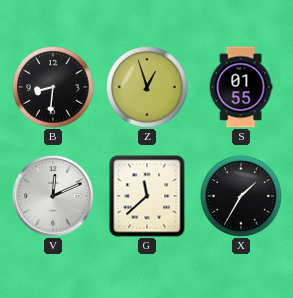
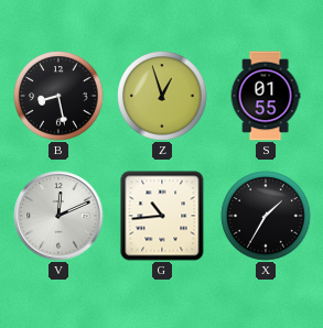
B: 8:31 -> 8:28 (58, 96)
G: 11:38 -> 10:44 (162, 216)
